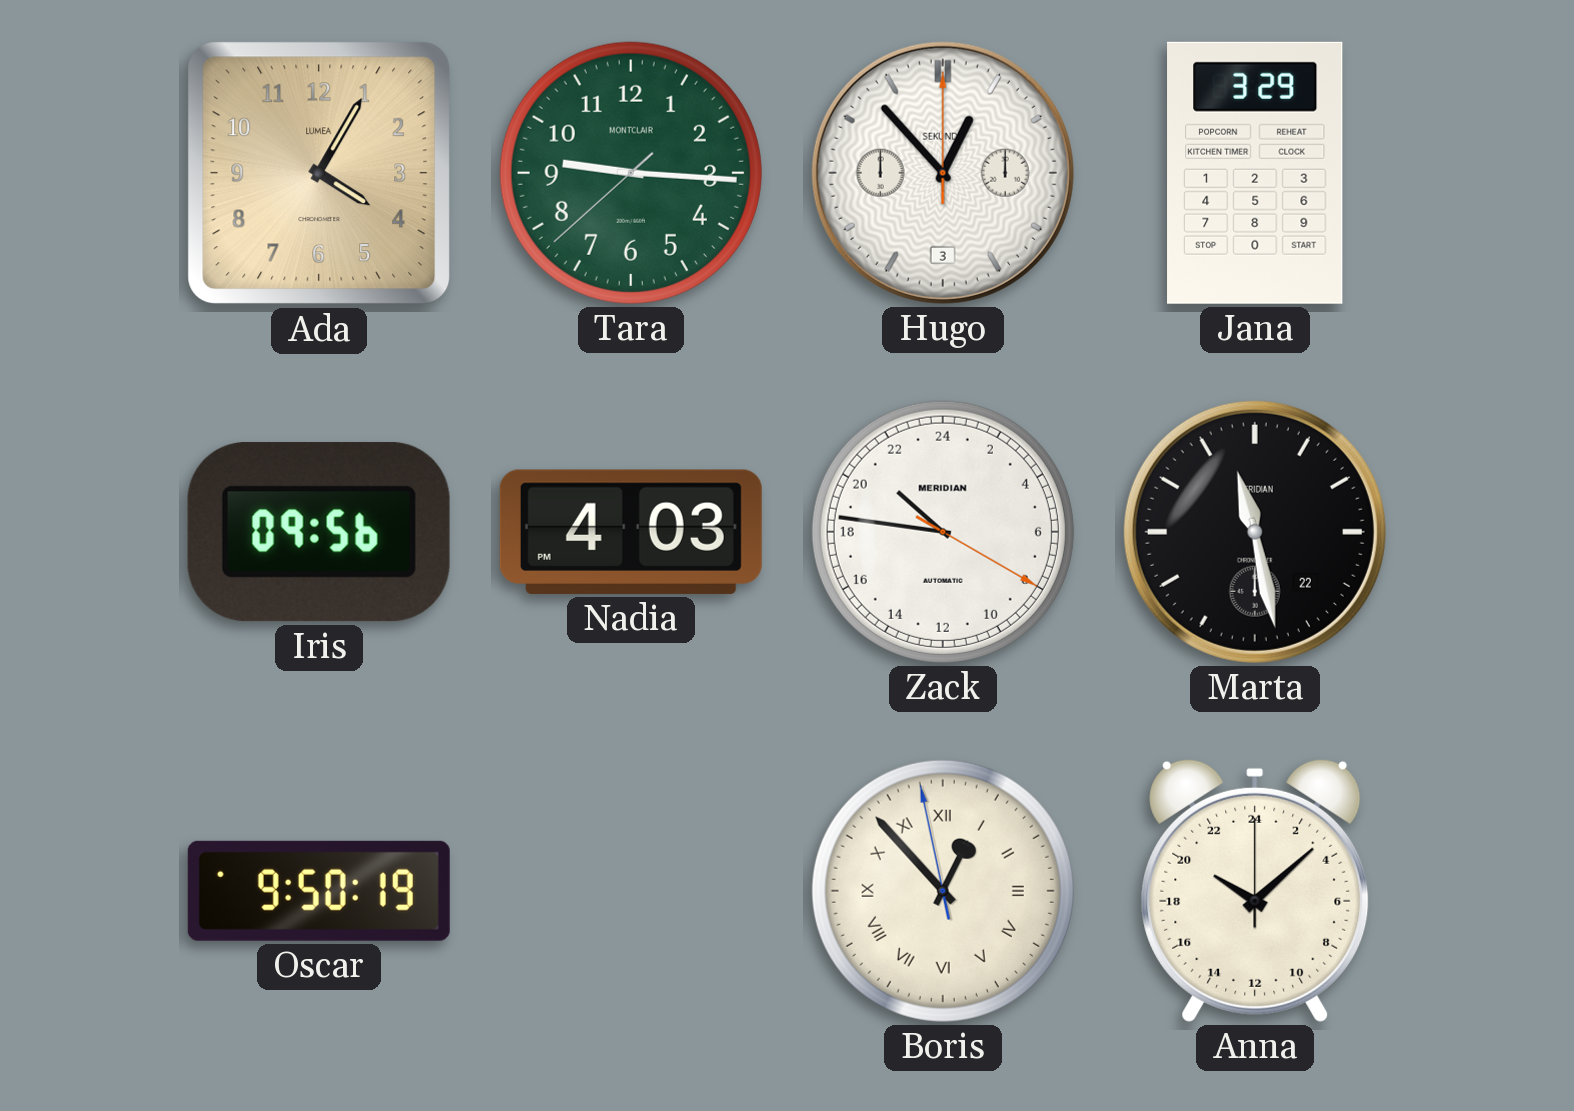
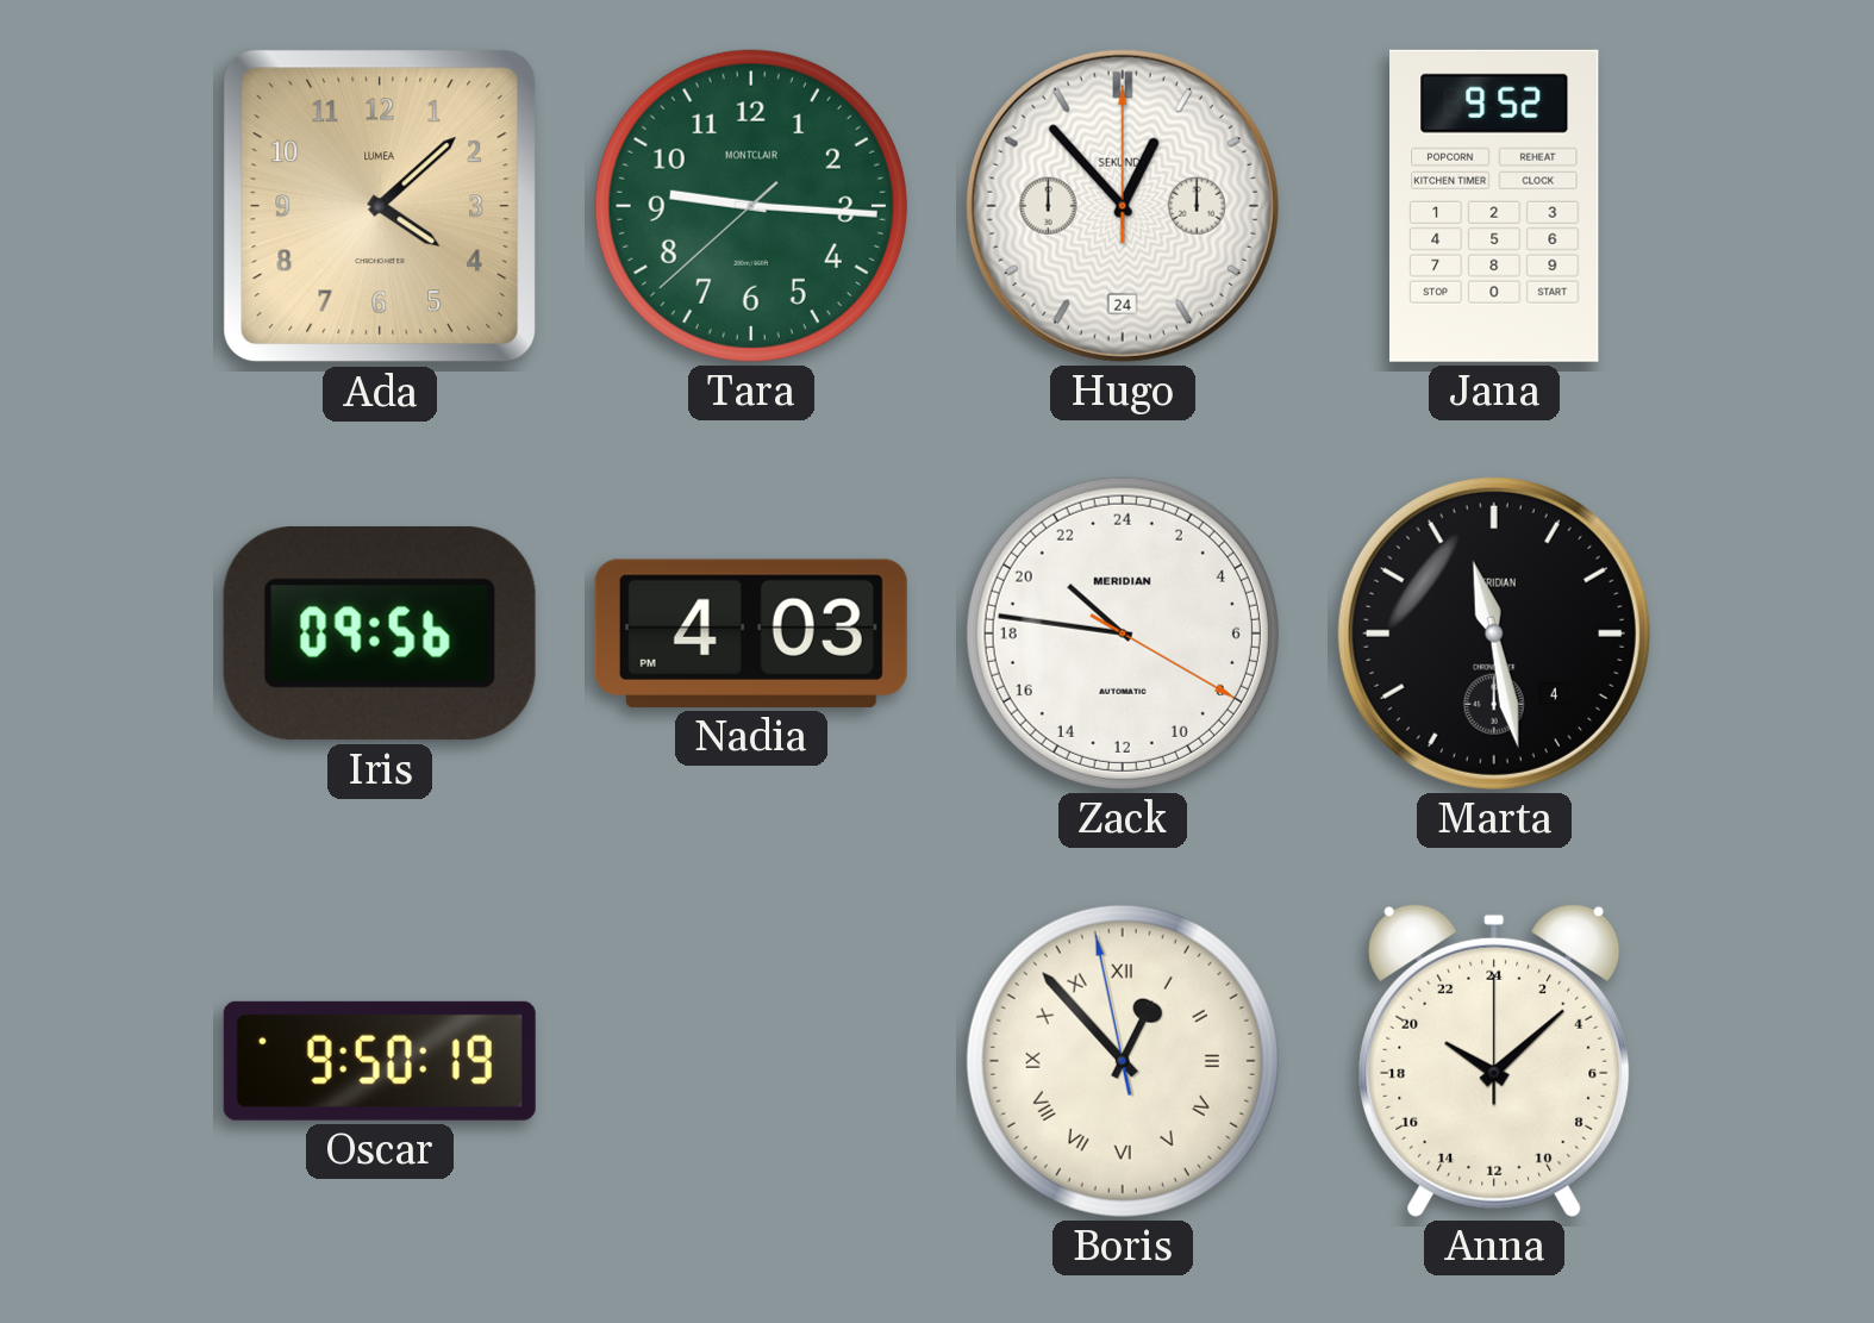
Ada: 4:05 -> 4:08 (380, 206)
Hugo date: 3 -> 24 (1123, 206)
Jana: 3:29 -> 9:52 (1494, 206)
Marta date: 22 -> 4 (1494, 634)
